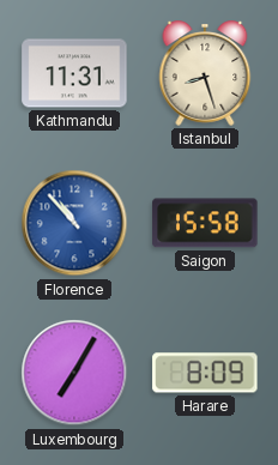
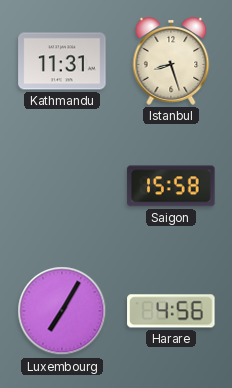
Florence: 10:53 -> none (74, 223)
Harare: 8:09 -> 4:56 (171, 311)
